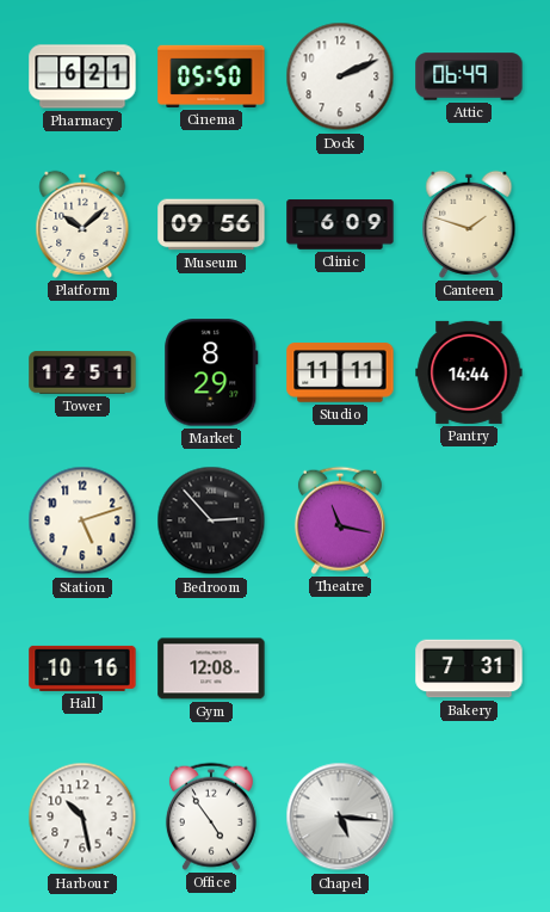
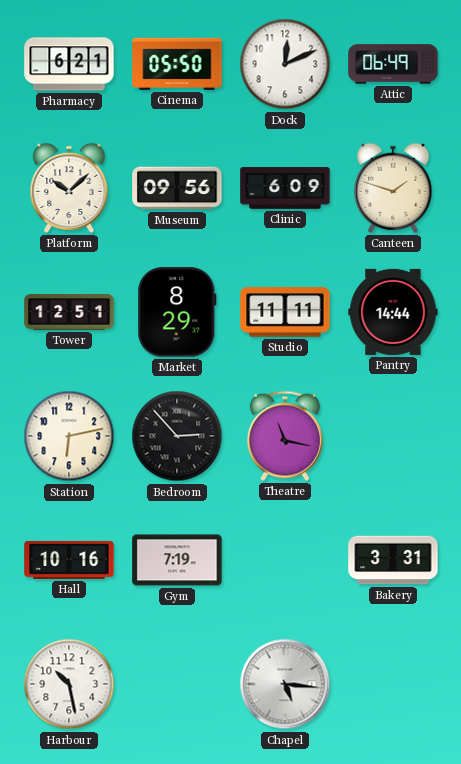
Dock: 2:11 -> 12:11 (285, 64)
Station: 5:12 -> 6:13 (69, 436)
Gym: 12:08 -> 7:19 (177, 560)
Bakery: 7:31 -> 3:31 (393, 560)
Office: 4:54 -> none (211, 817)
